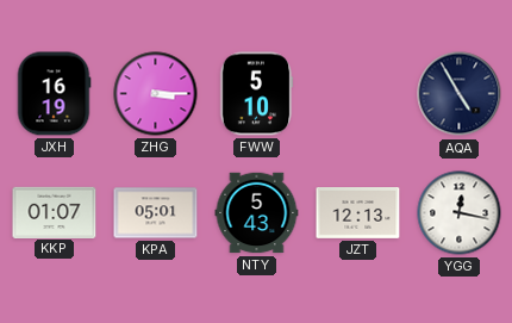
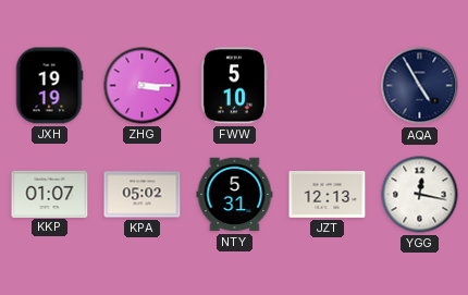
JXH: 16:19 -> 19:19 (49, 86)
KPA: 05:01 -> 05:02 (143, 195)
NTY: 5:43 -> 5:31 (235, 195)
